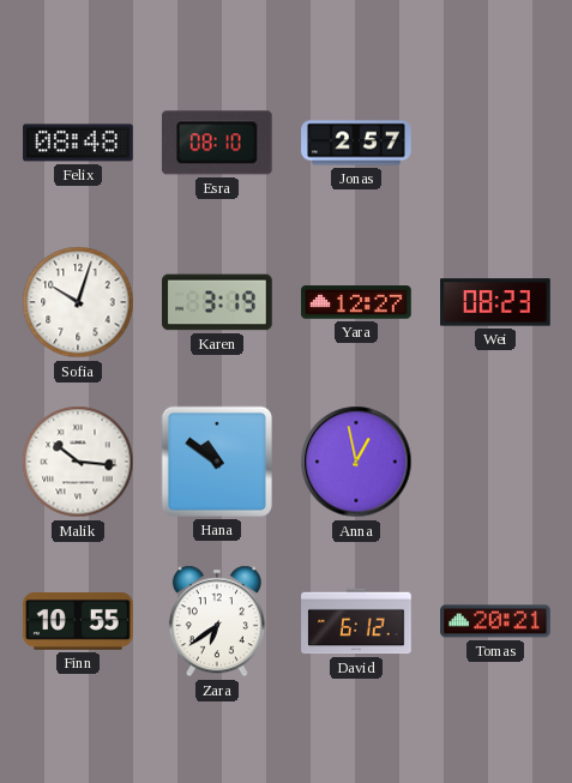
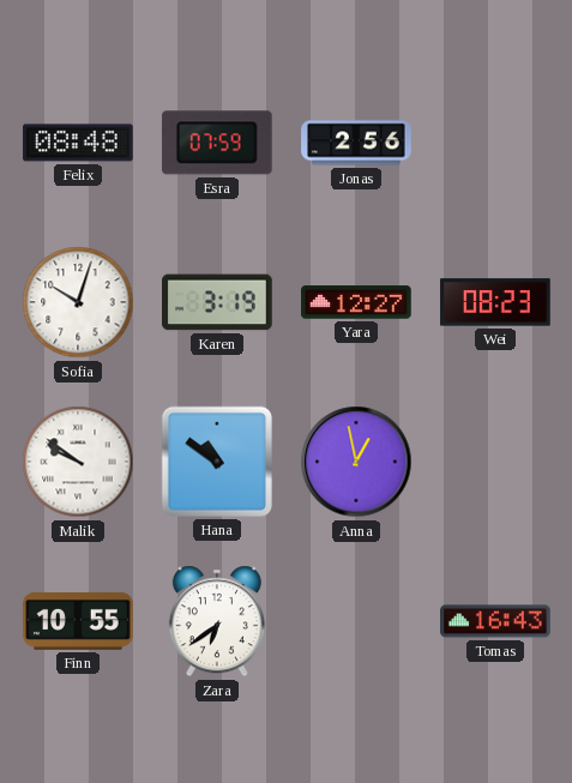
Esra: 08:10 -> 07:59 (217, 143)
Jonas: 2:57 -> 2:56 (356, 143)
Malik: 10:16 -> 9:51 (78, 462)
David: 6:12 -> none (356, 621)
Tomas: 20:21 -> 16:43 (495, 621)
